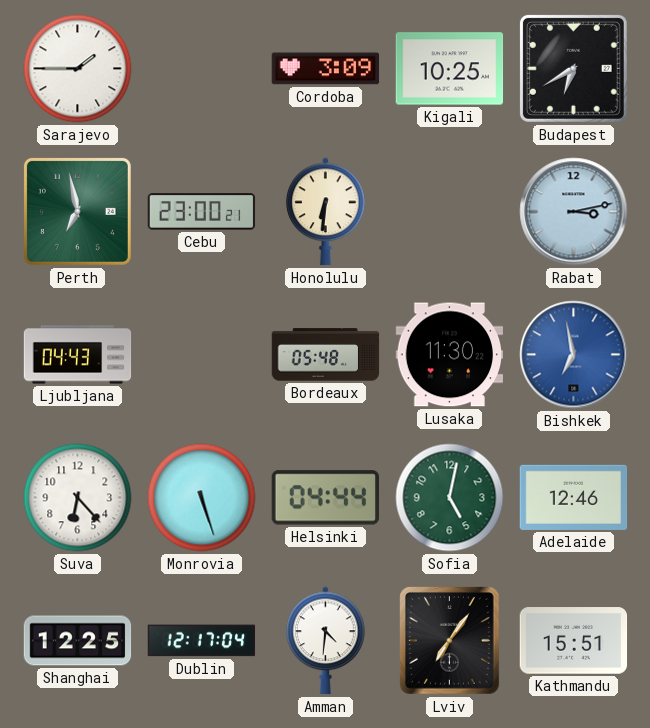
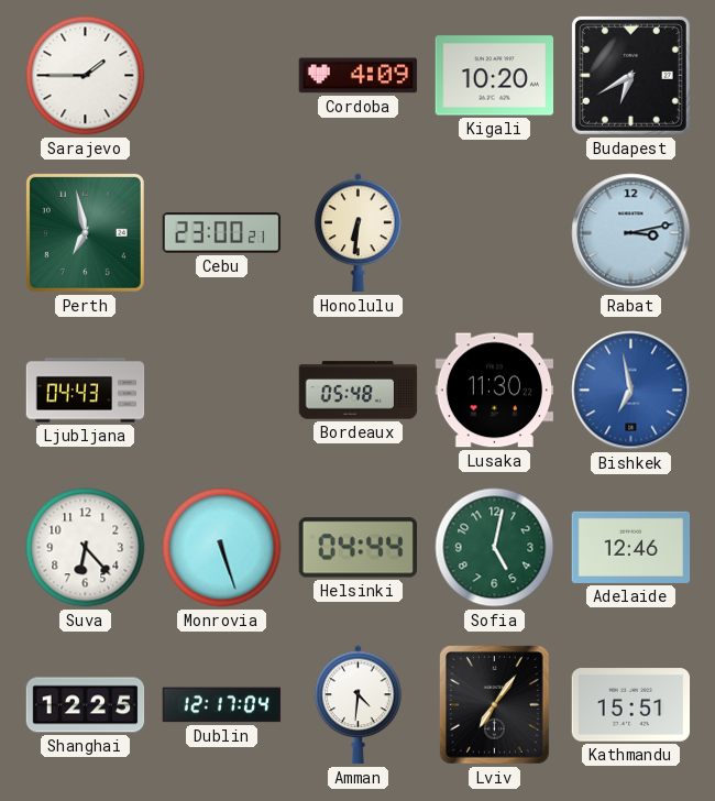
Cordoba: 3:09 -> 4:09 (359, 76)
Kigali: 10:25 -> 10:20 (495, 76)
